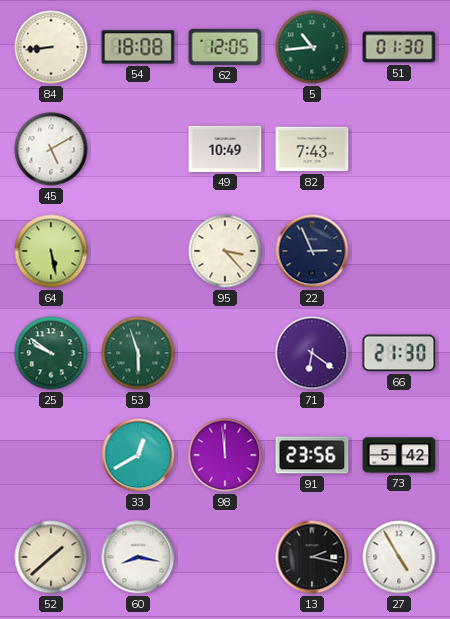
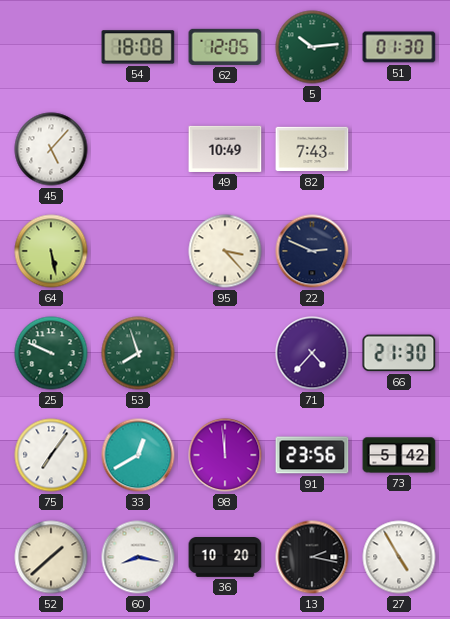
84: 8:44 -> none (51, 47)
5: 10:44 -> 10:14 (312, 47)
45: 5:10 -> 5:07 (51, 149)
22: 2:56 -> 2:49 (312, 251)
25: 9:51 -> 9:49 (51, 353)
53: 5:57 -> 7:57 (138, 353)
71: 6:21 -> 4:37 (312, 353)
75: none -> 7:06 (51, 455)
36: none -> 10:20 (225, 558)
